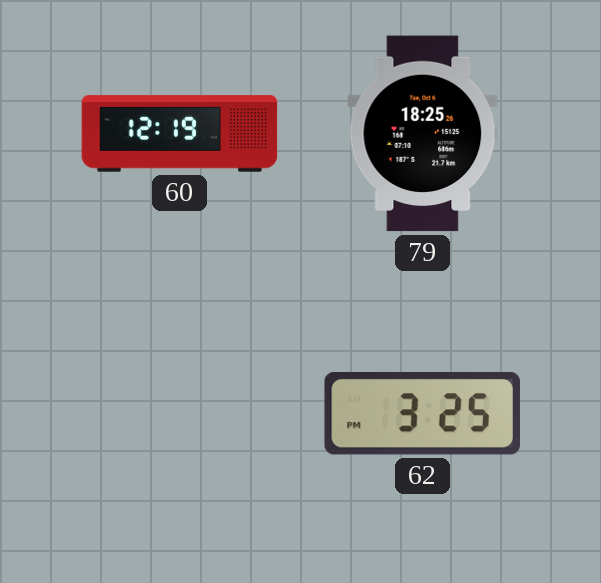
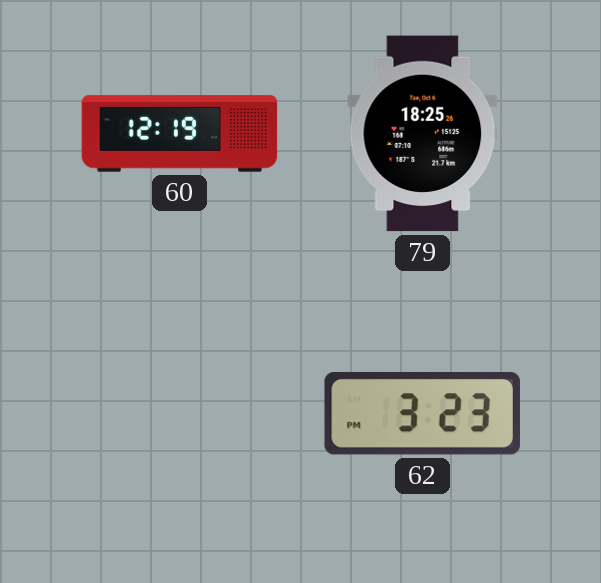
62: 3:25 -> 3:23 (422, 413)
